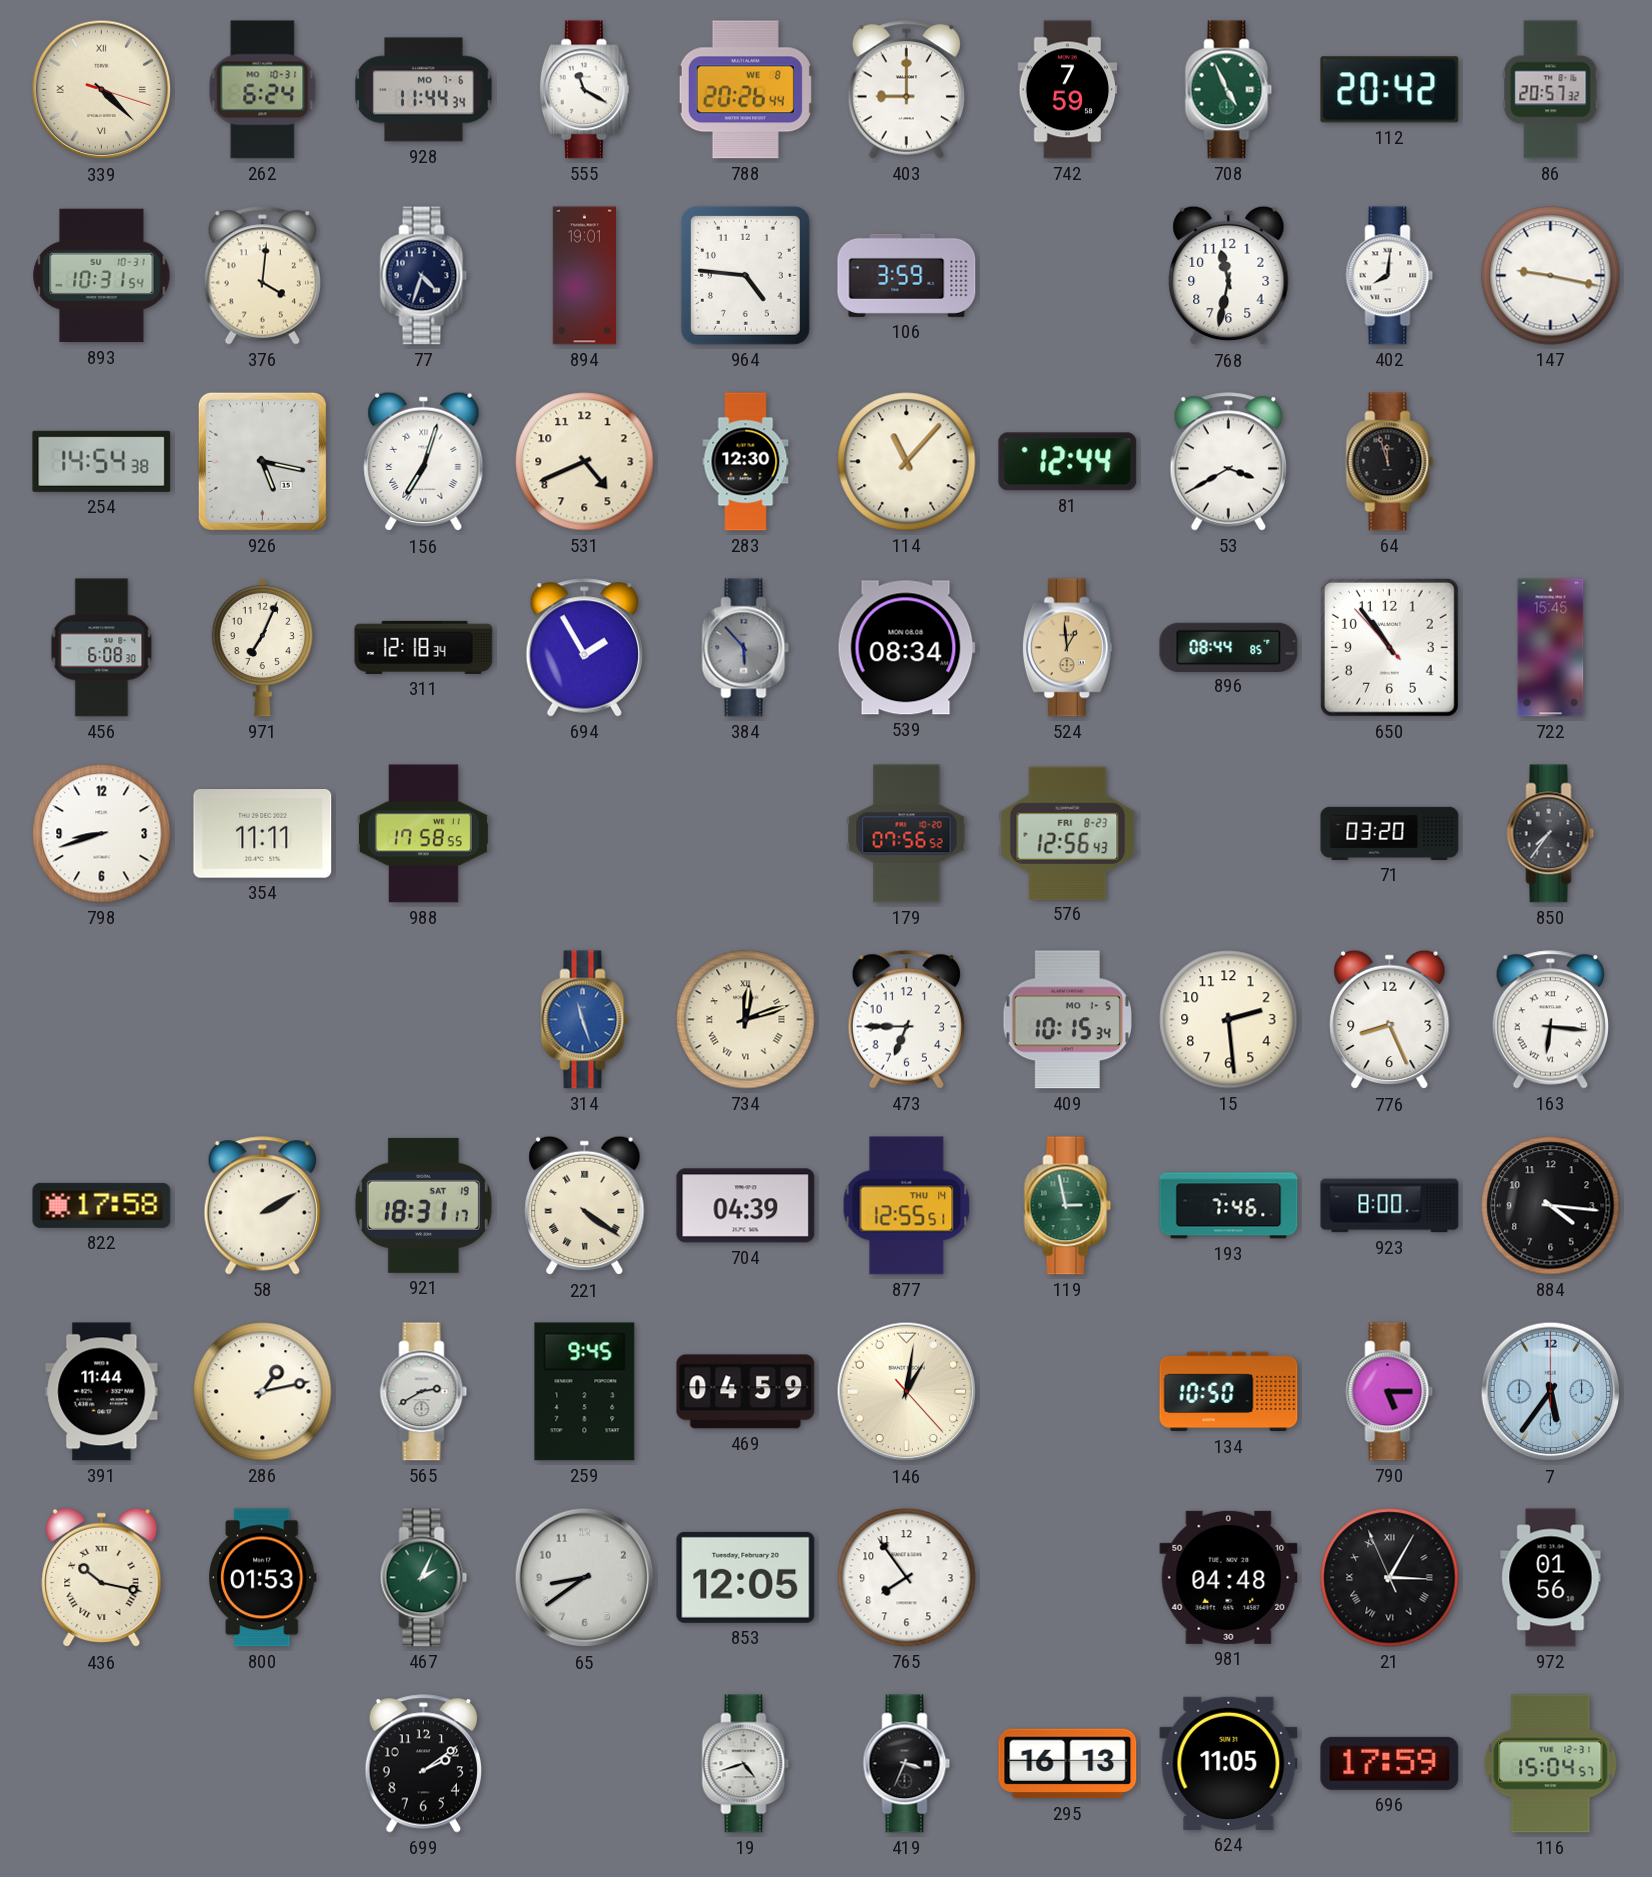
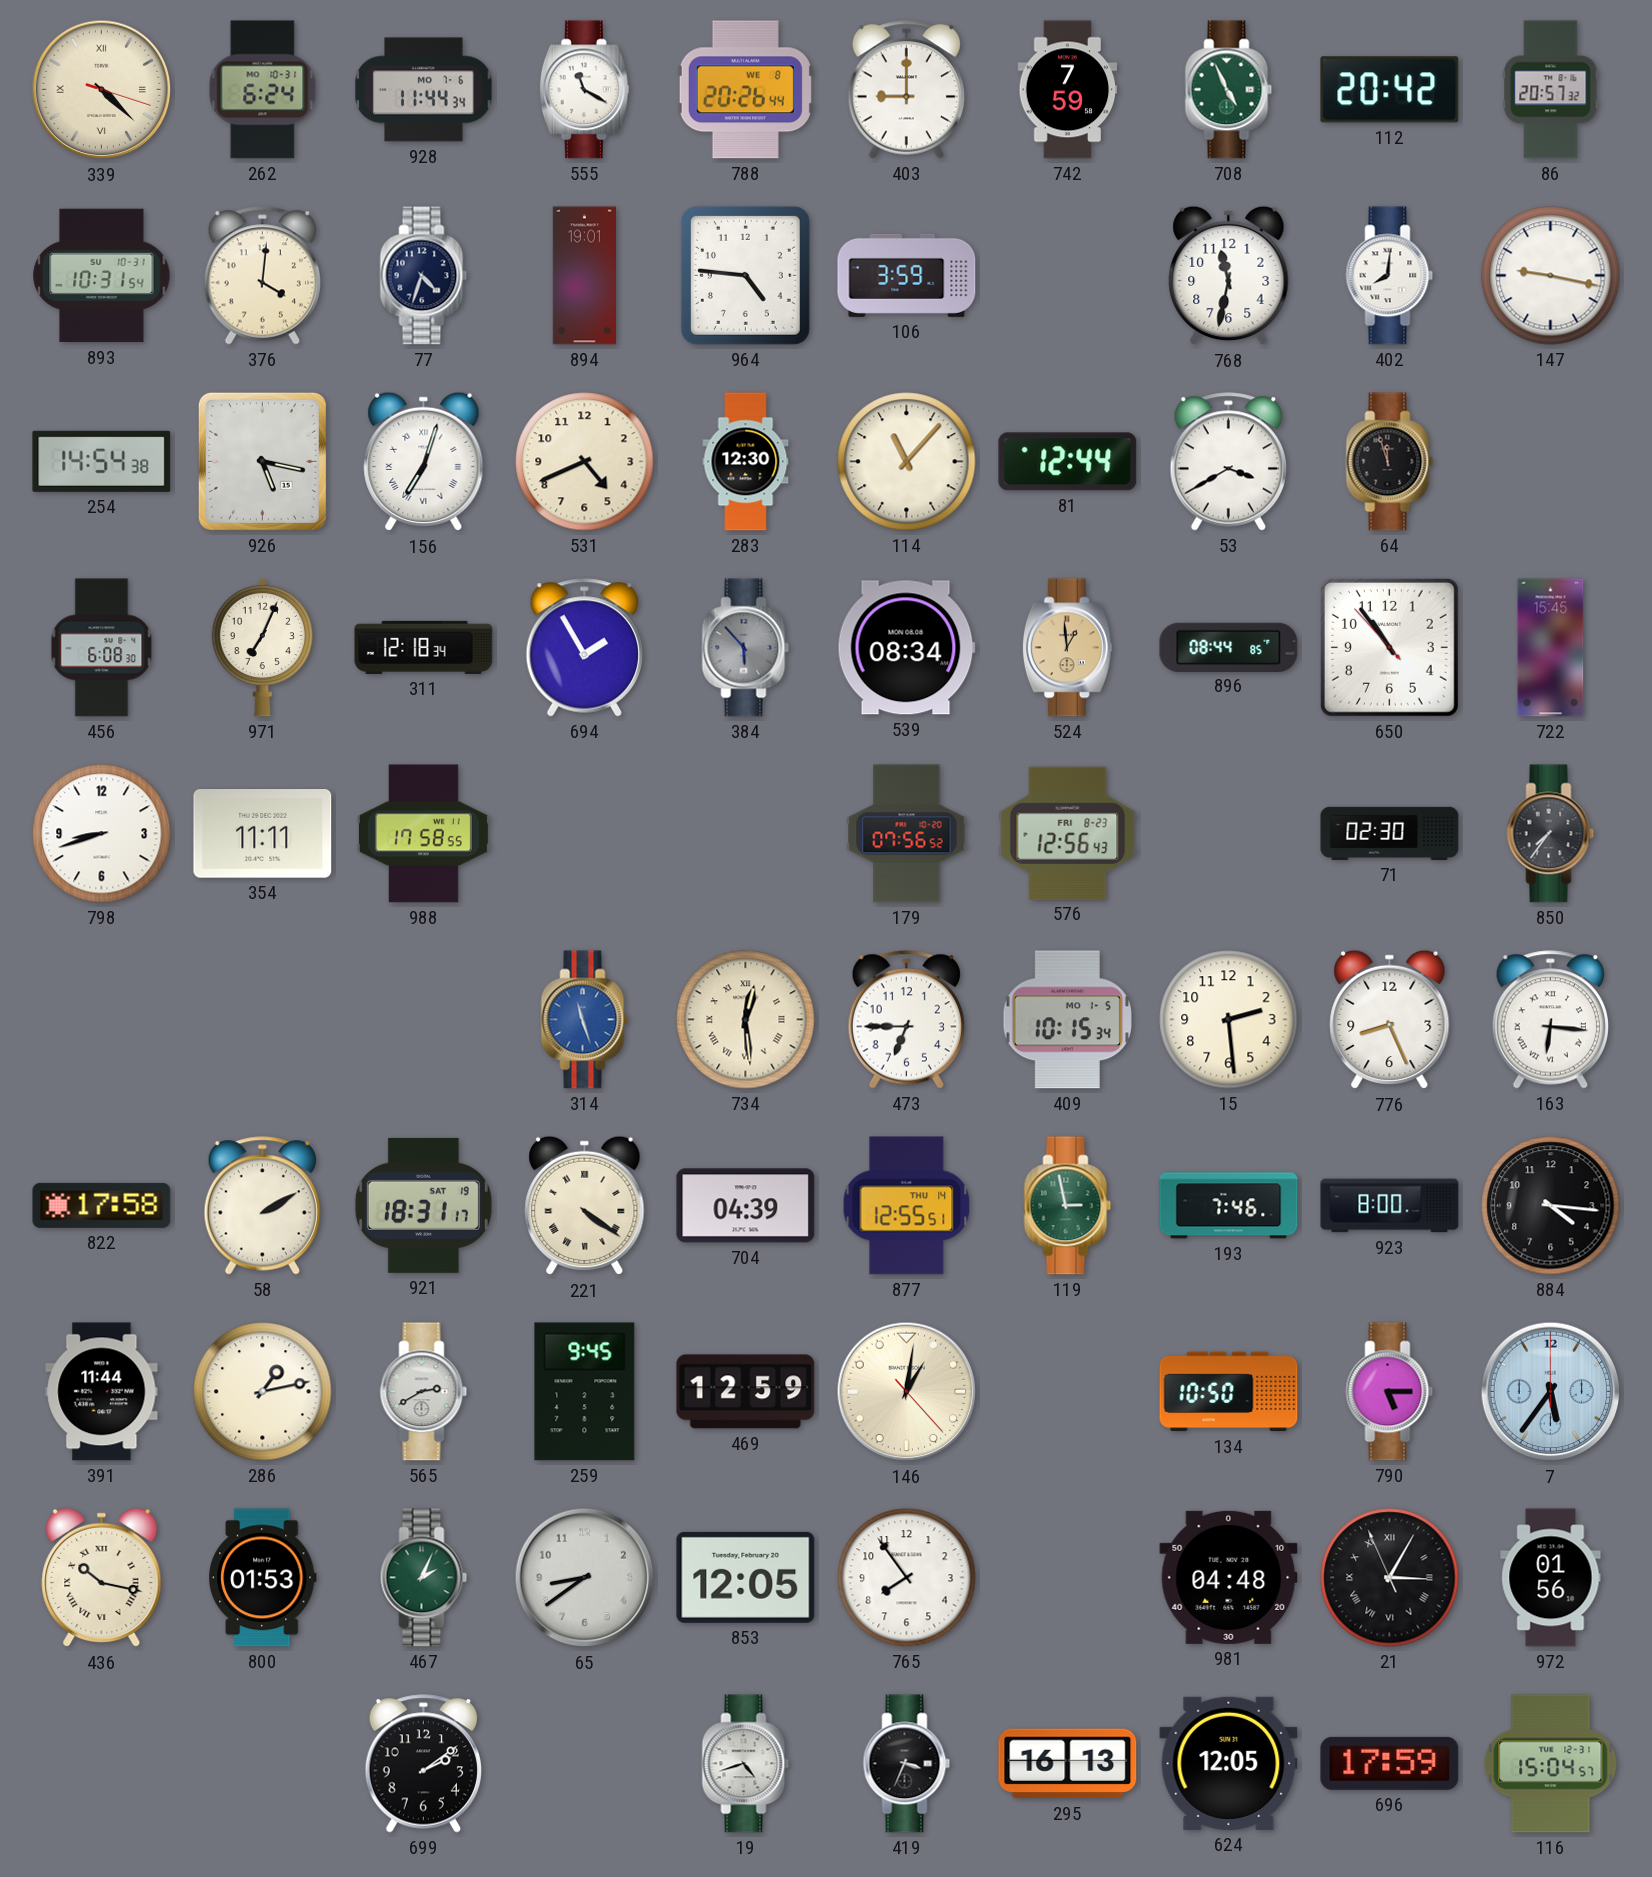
71: 03:20 -> 02:30 (1390, 833)
734: 12:12 -> 12:29 (746, 1020)
469: 04:59 -> 12:59 (746, 1392)
624: 11:05 -> 12:05 (1229, 1763)
